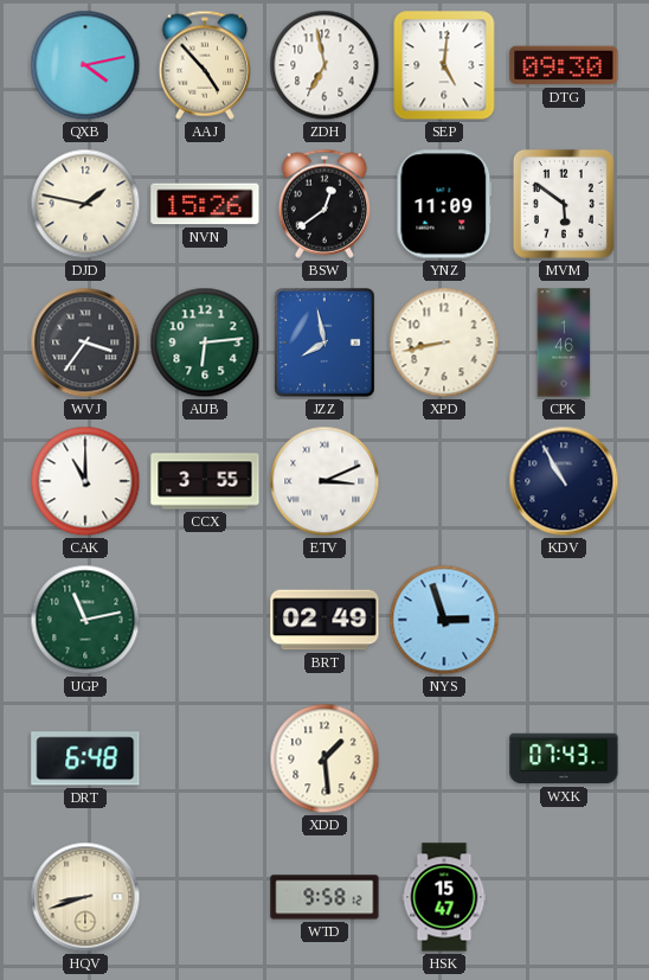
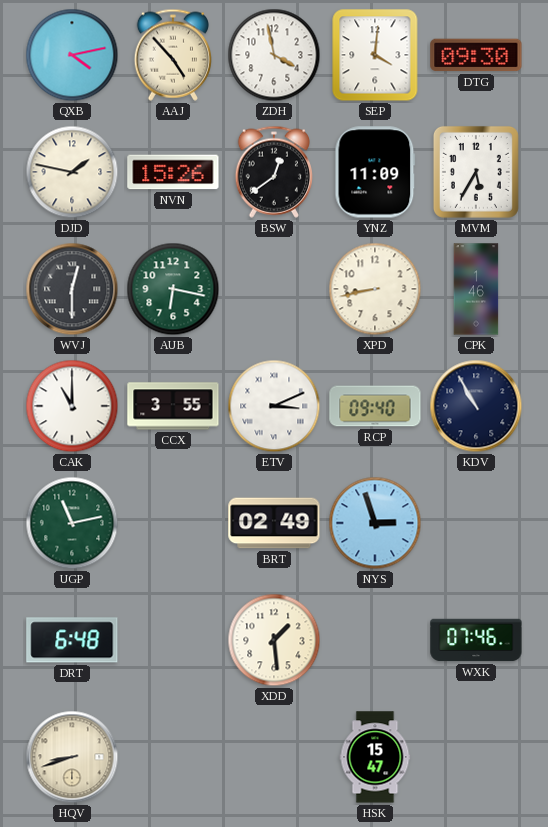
ZDH: 6:58 -> 3:58 (274, 55)
SEP: 5:01 -> 4:01 (375, 55)
MVM: 5:51 -> 5:35 (476, 172)
WVJ: 3:36 -> 12:30 (72, 289)
AUB: 6:14 -> 6:17 (173, 289)
JZZ: 7:58 -> none (326, 344)
RCP: none -> 09:40 (375, 406)
WXK: 07:43 -> 07:46 (476, 640)
WTD: 9:58 -> none (324, 897)
